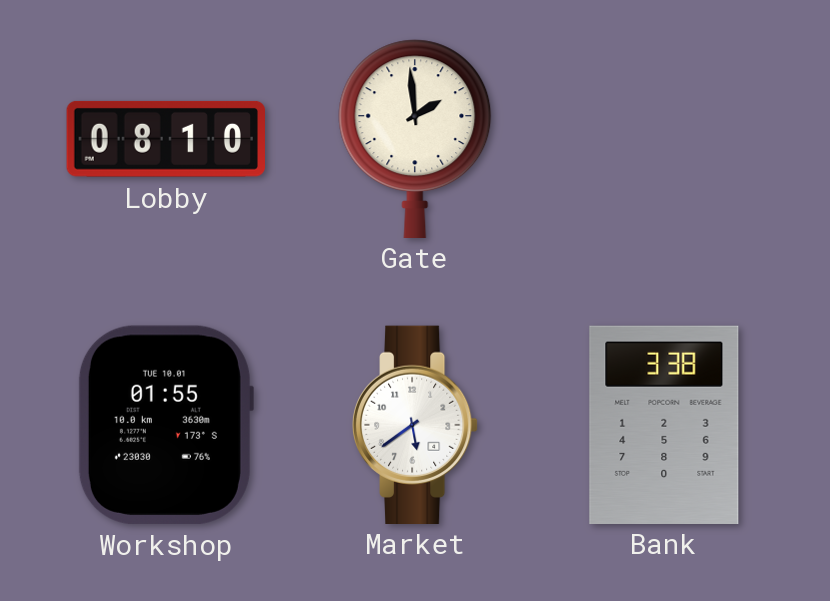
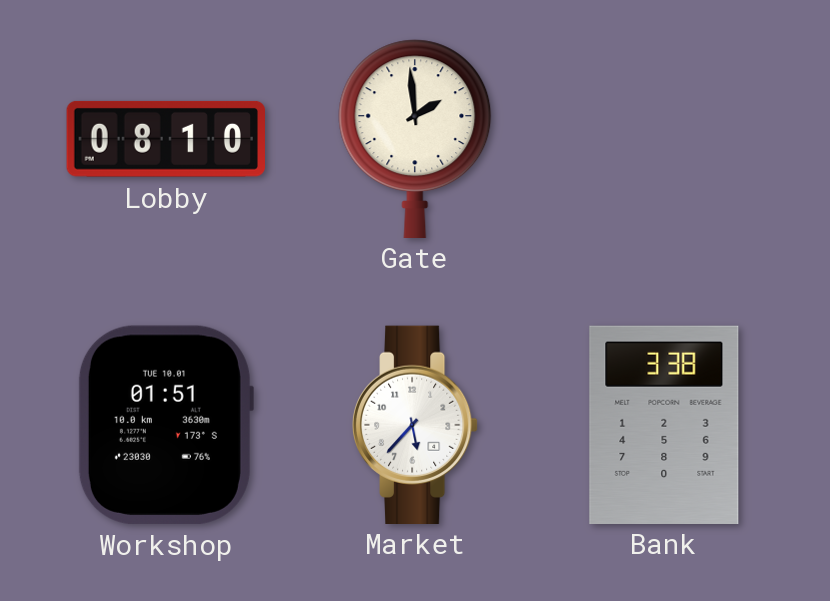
Workshop: 01:55 -> 01:51 (165, 425)
Market: 5:39 -> 5:37 (415, 424)
